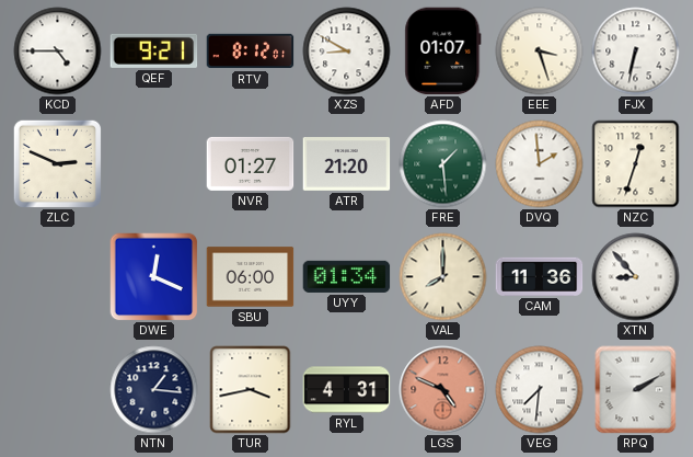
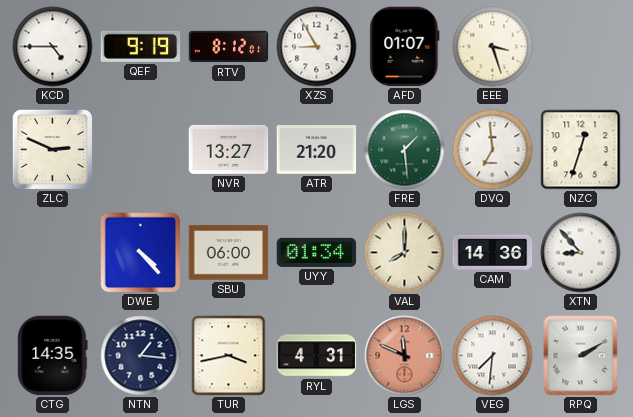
QEF: 9:21 -> 9:19 (141, 46)
XZS: 8:50 -> 8:55 (317, 47)
FJX: 6:32 -> none (636, 52)
NVR: 01:27 -> 13:27 (229, 149)
DVQ: 1:59 -> 6:59 (493, 150)
DWE: 12:19 -> 4:23 (141, 253)
CAM: 11:36 -> 14:36 (493, 252)
CTG: none -> 14:35 (53, 356)
LGS: 4:49 -> 11:49 (405, 356)
